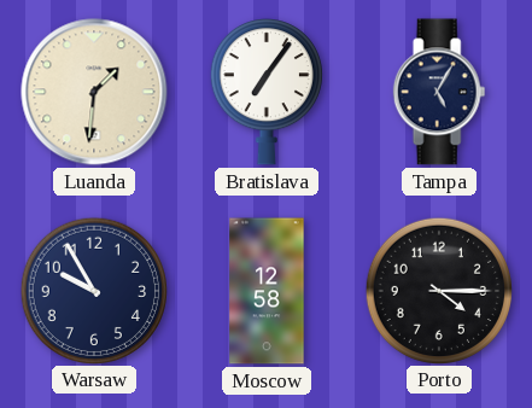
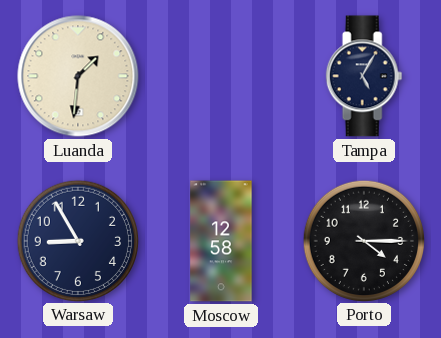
Bratislava: 7:06 -> none (267, 93)
Warsaw: 9:55 -> 8:55 (77, 240)
